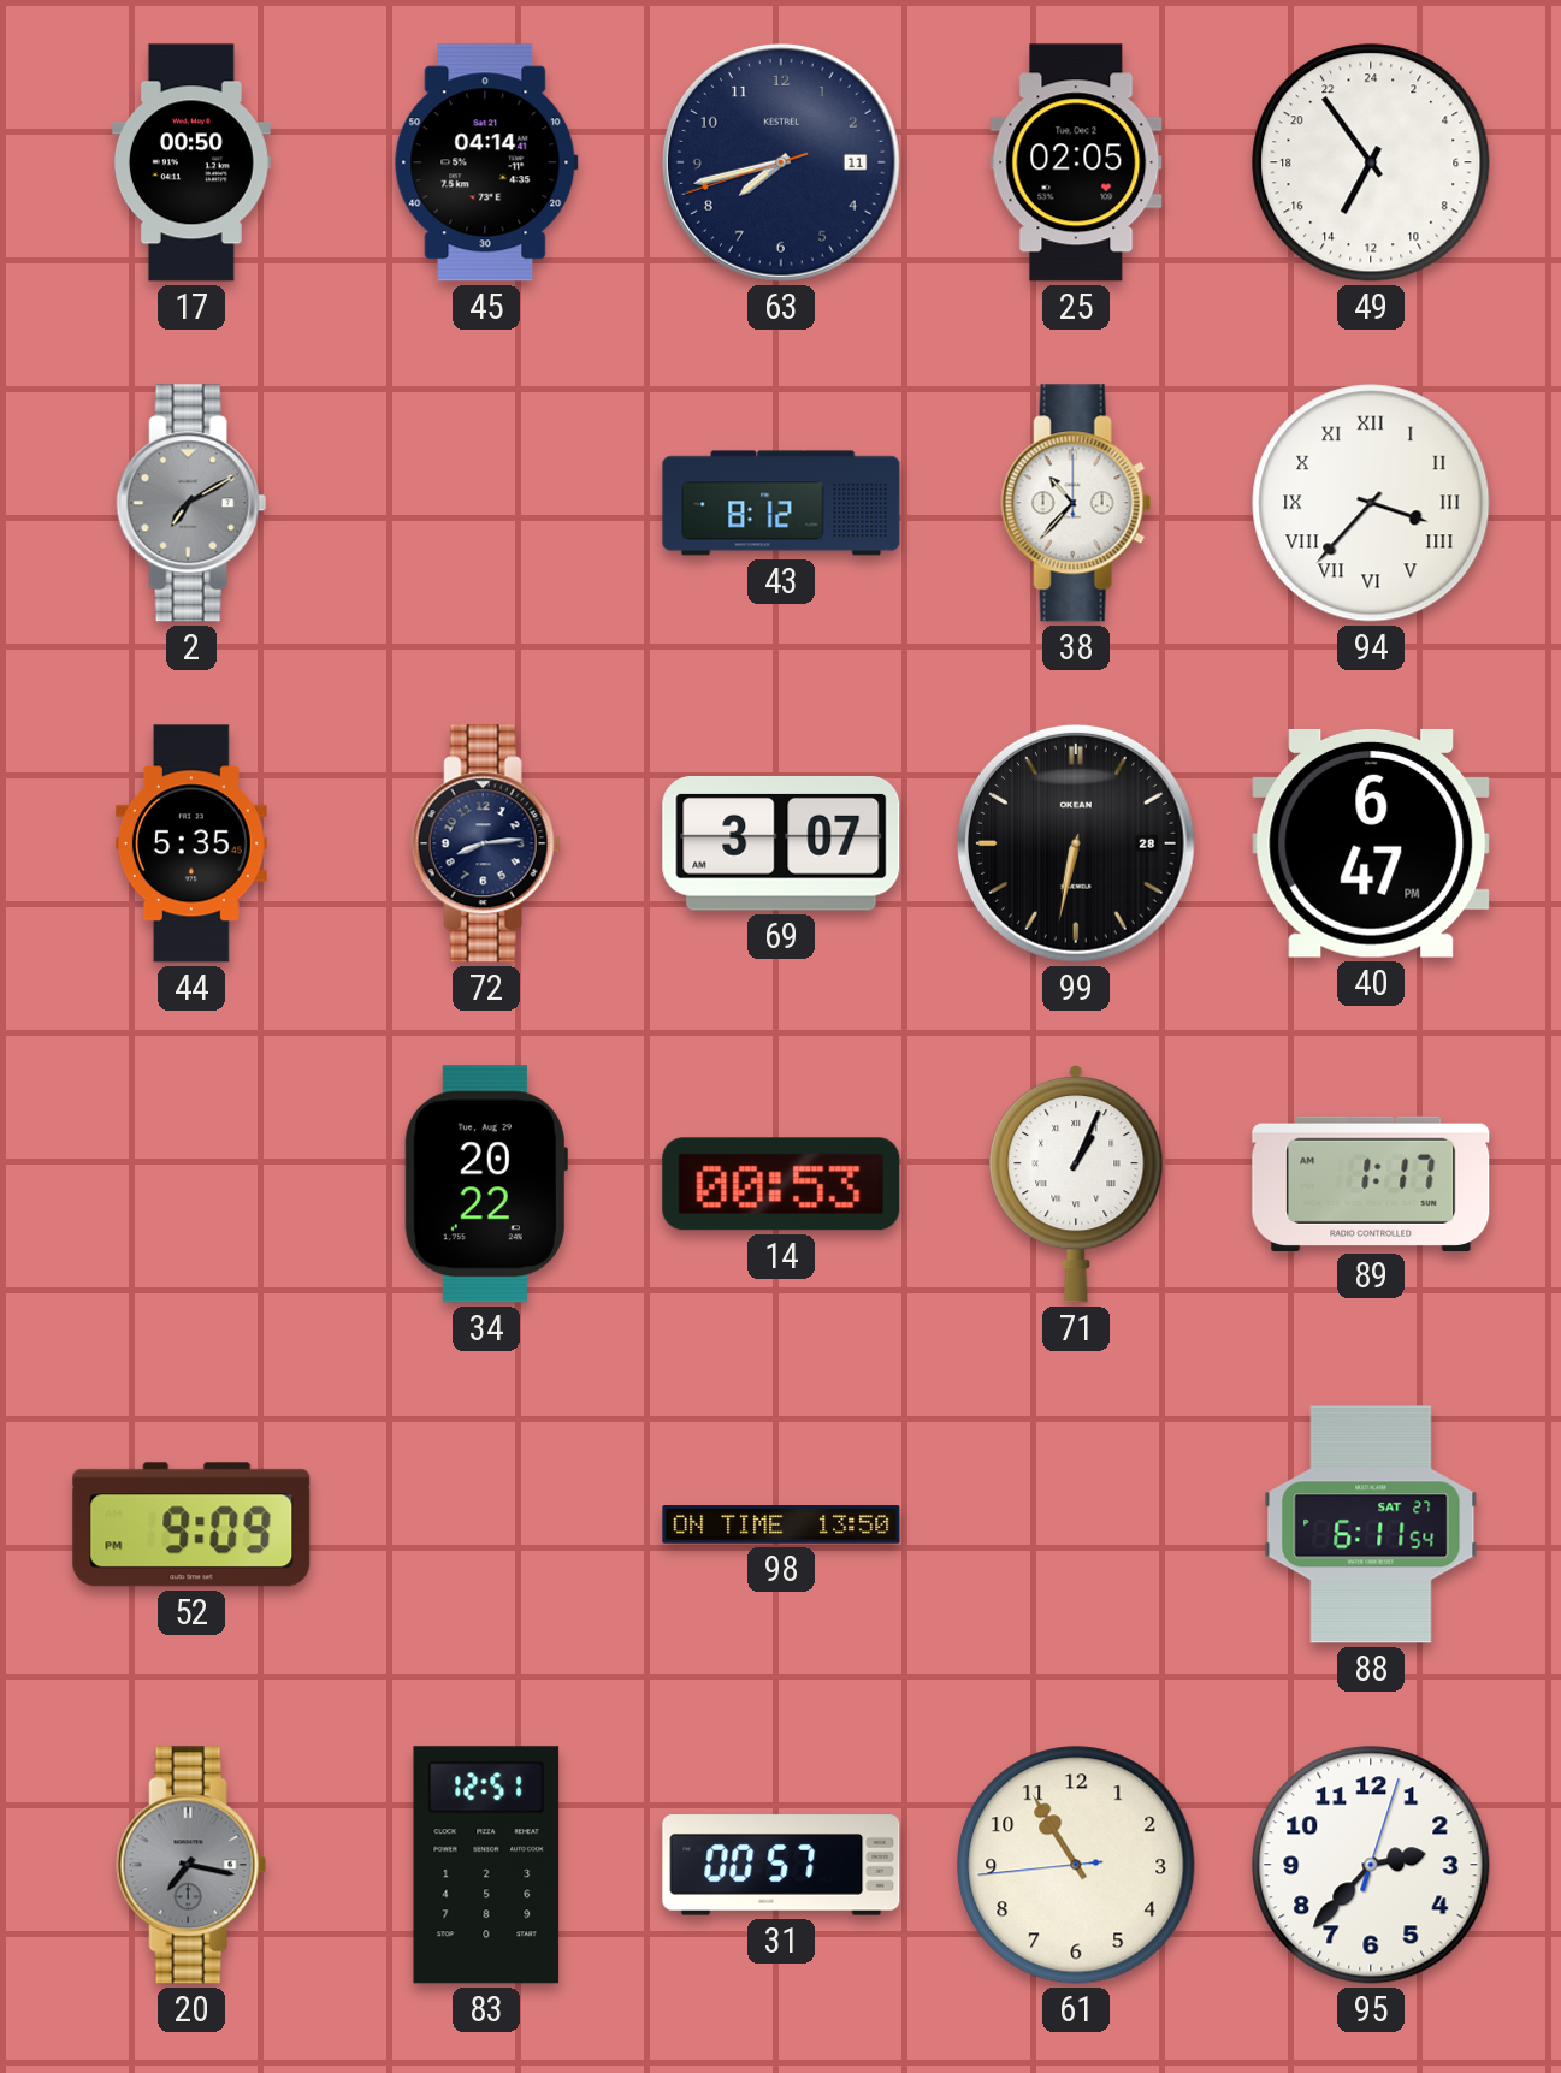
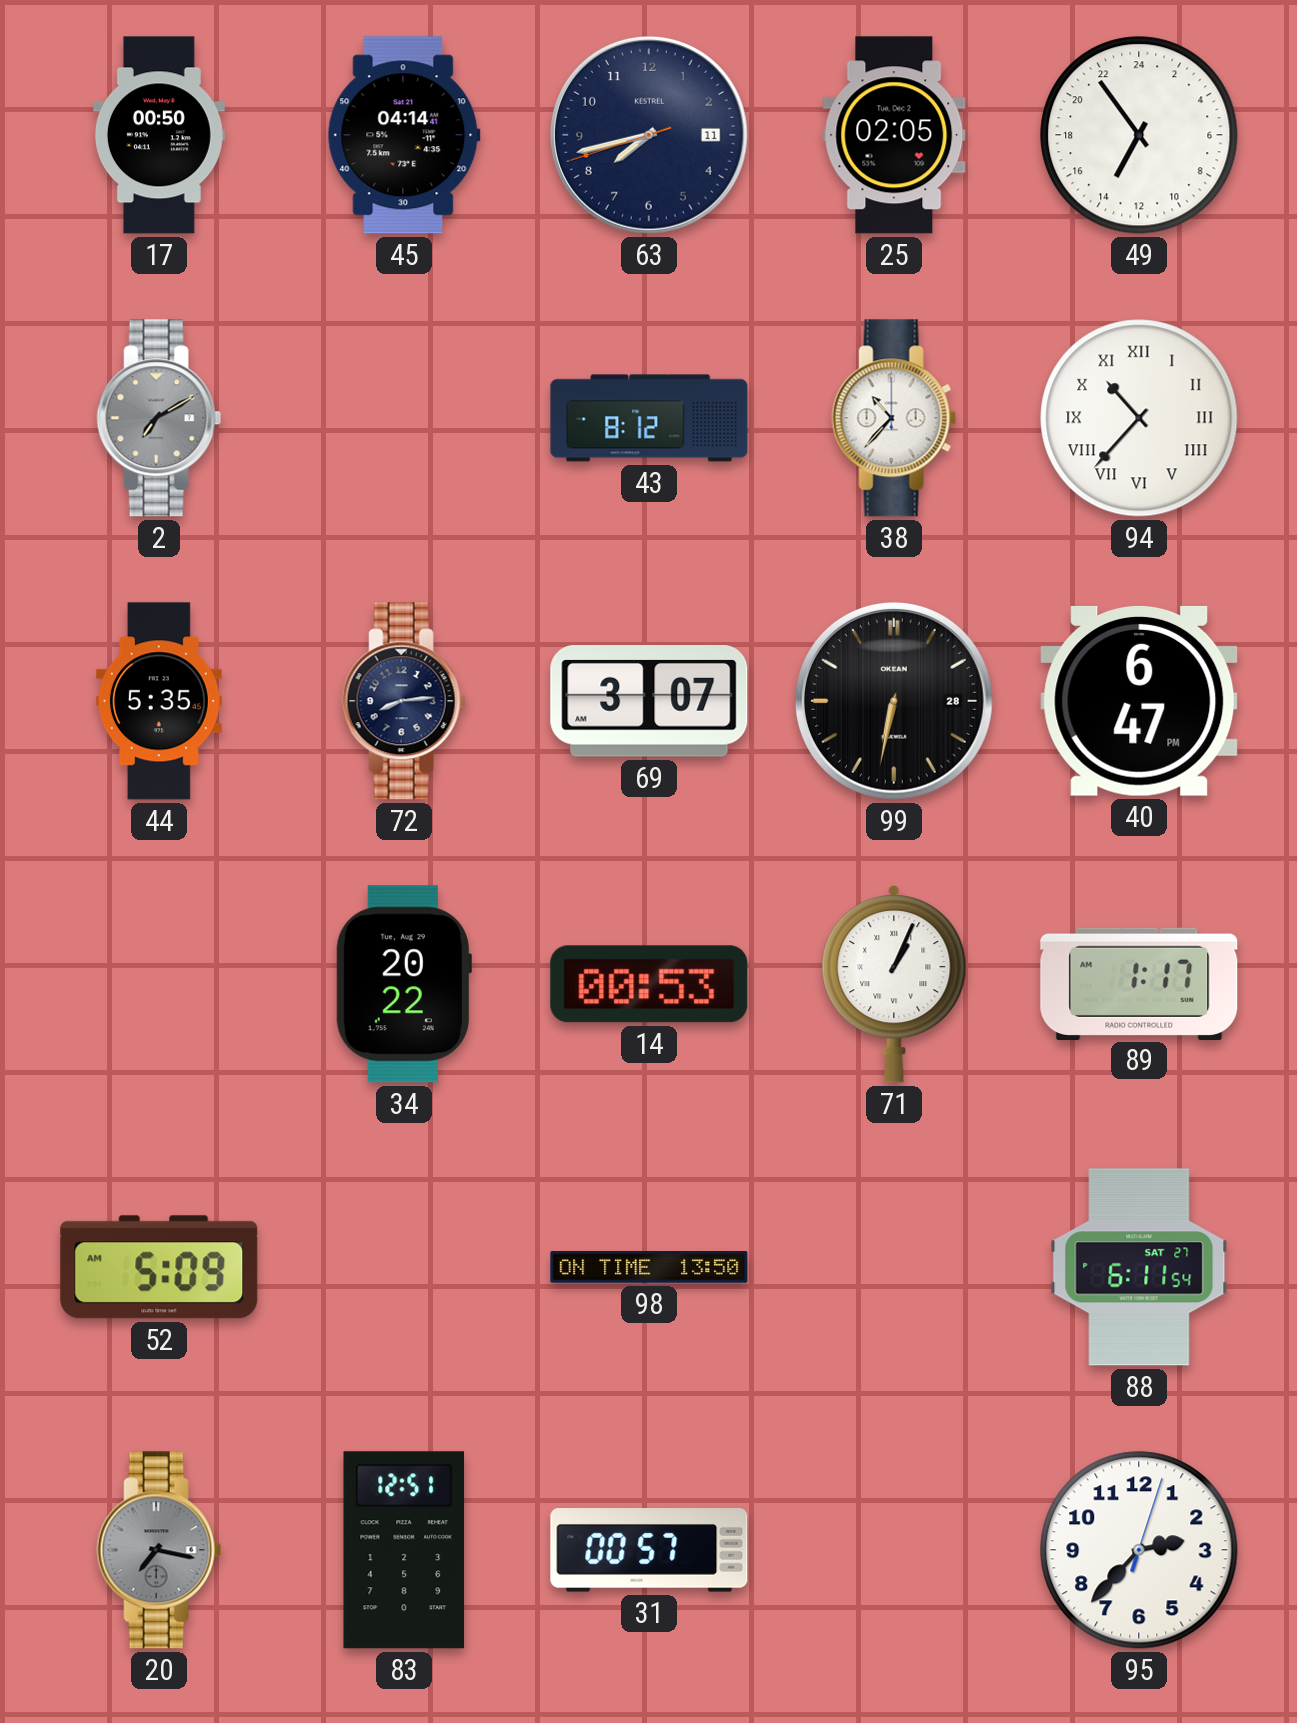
94: 3:37 -> 10:37 (1139, 418)
52: 9:09 -> 5:09 (159, 1267)
61: 10:54 -> none (1076, 1865)
